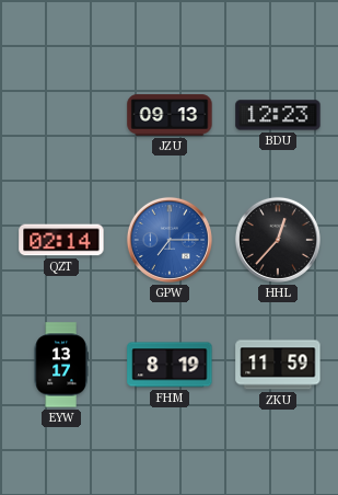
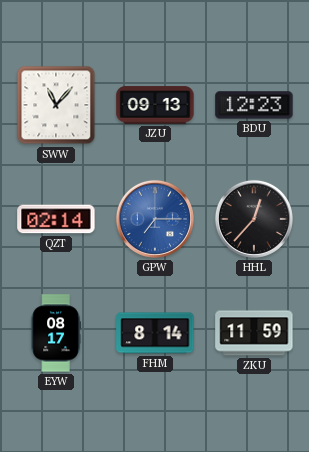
SWW: none -> 11:07 (56, 105)
EYW: 13:17 -> 08:17 (56, 333)
FHM: 8:19 -> 8:14 (155, 333)
